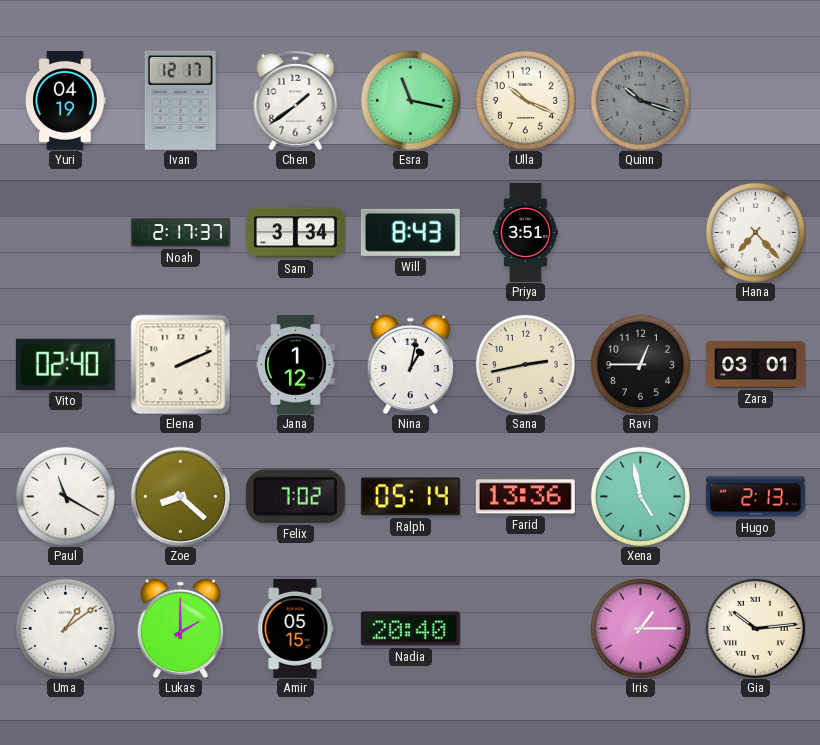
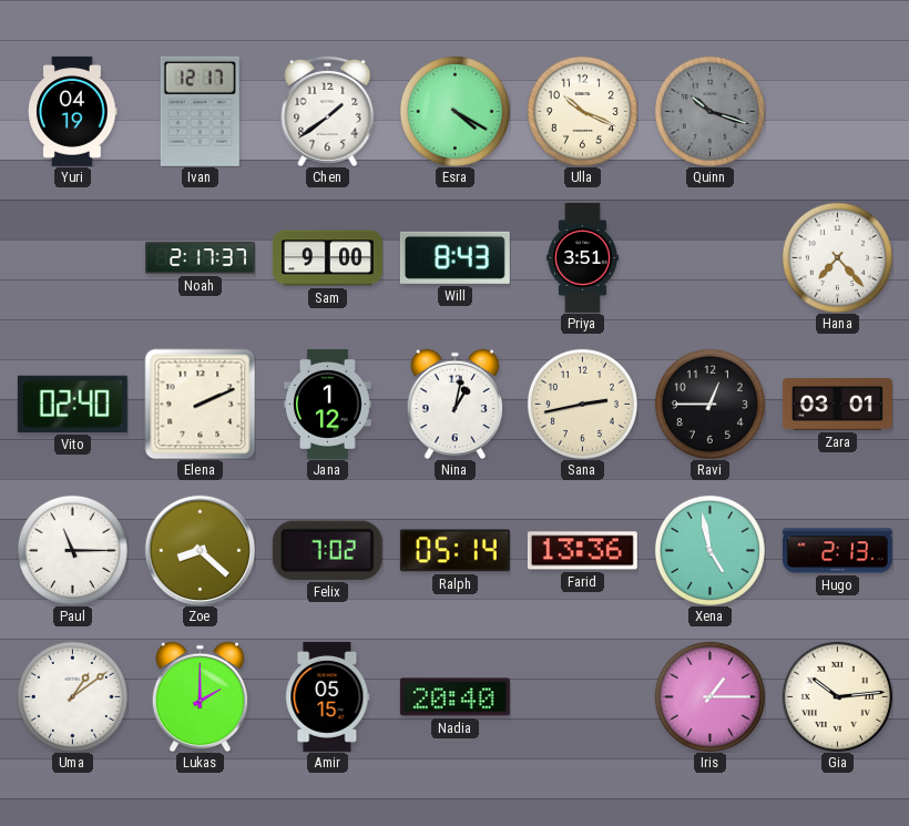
Esra: 11:17 -> 4:20 (455, 111)
Sam: 3:34 -> 9:00 (327, 258)
Paul: 11:20 -> 11:15 (72, 550)
